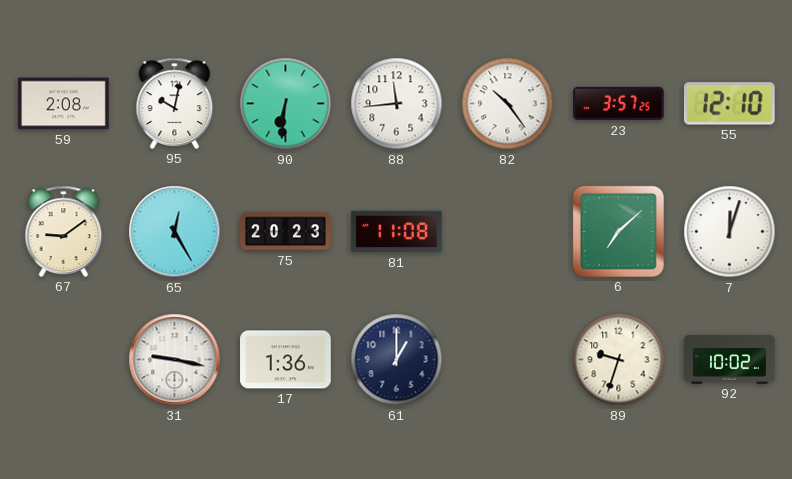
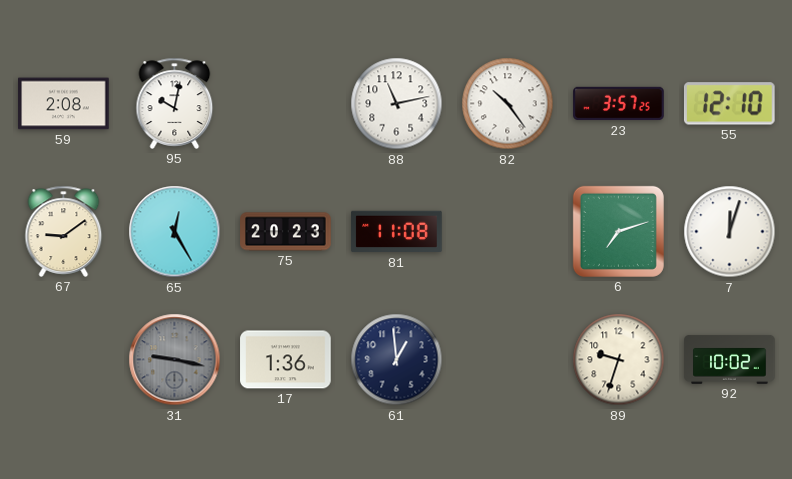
90: 6:31 -> none (286, 104)
88: 11:44 -> 11:13 (397, 104)
6: 7:08 -> 7:12 (618, 231)
31 dial: white -> grey (175, 360)
61: 1:00 -> 12:59 (397, 360)
